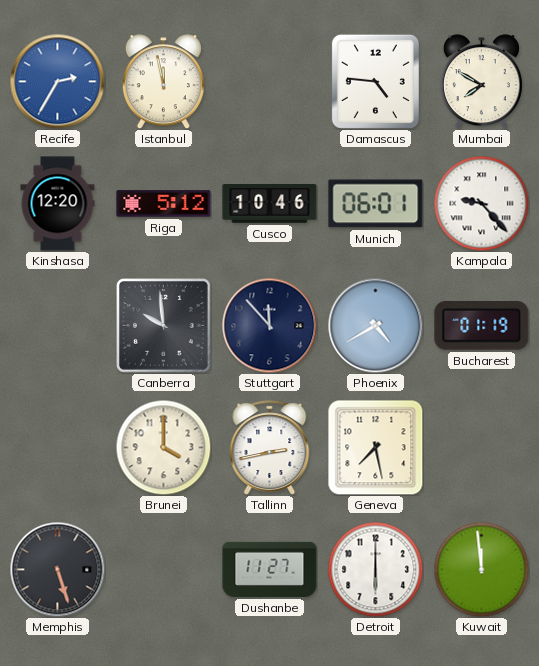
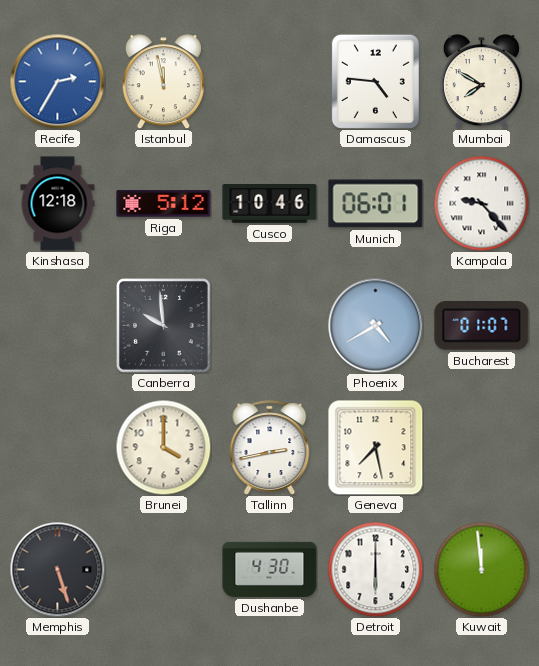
Kinshasa: 12:20 -> 12:18 (58, 204)
Stuttgart: 11:53 -> none (269, 325)
Bucharest: 01:19 -> 01:07 (482, 326)
Dushanbe: 11:27 -> 4:30 (270, 569)
